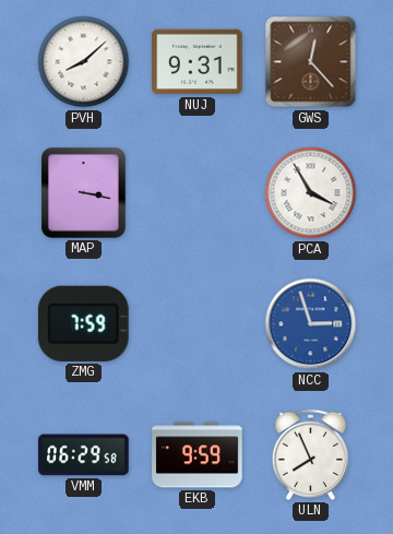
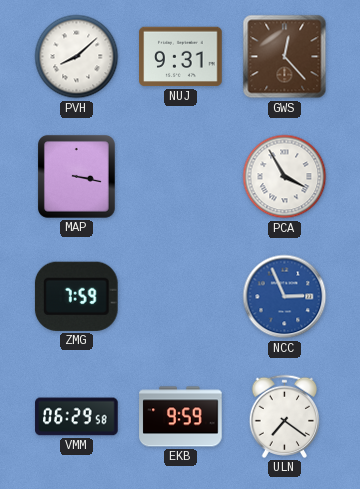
NCC: 2:57 -> 2:56 (285, 297)
ULN: 7:56 -> 7:21 (284, 416)
